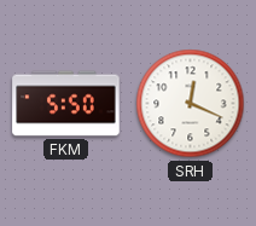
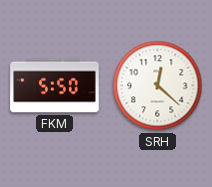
SRH: 12:19 -> 12:22 (158, 86)
